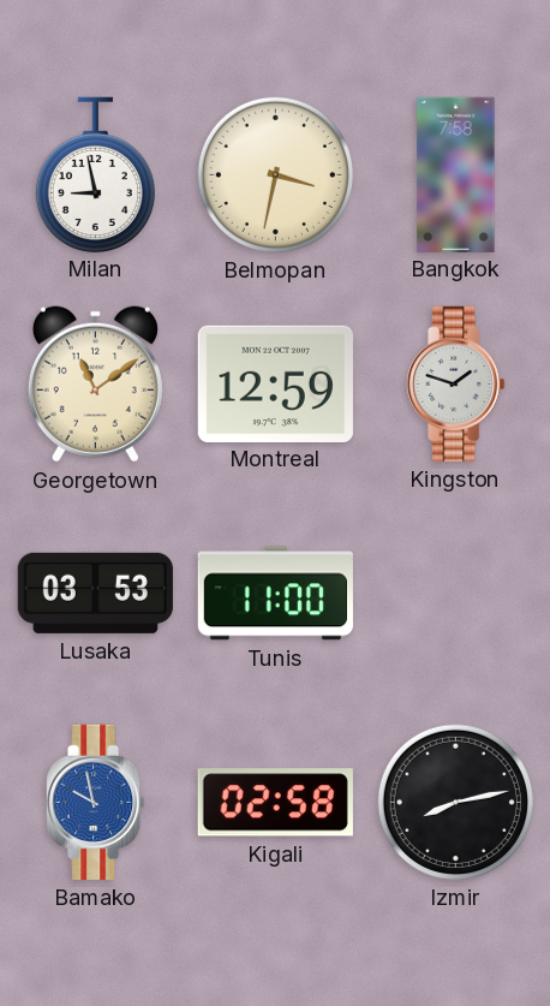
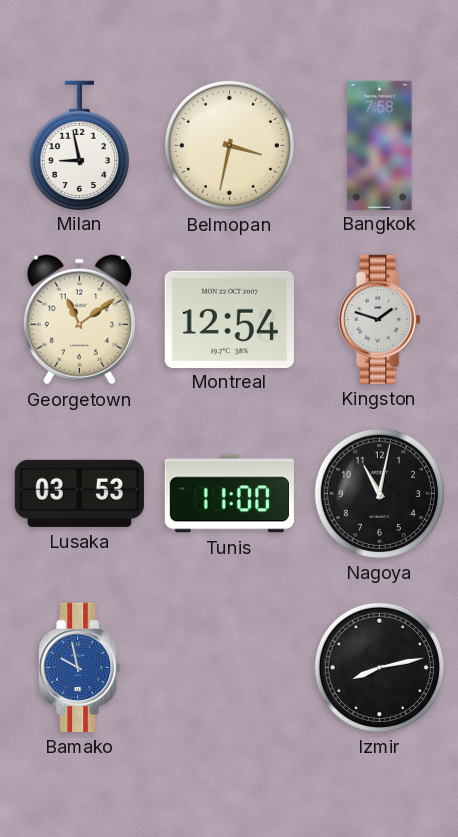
Montreal: 12:59 -> 12:54 (229, 319)
Nagoya: none -> 11:02 (379, 493)
Kigali: 02:58 -> none (275, 803)
